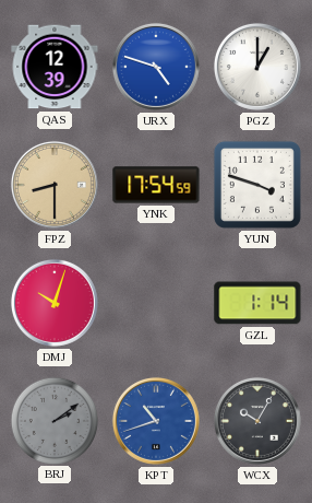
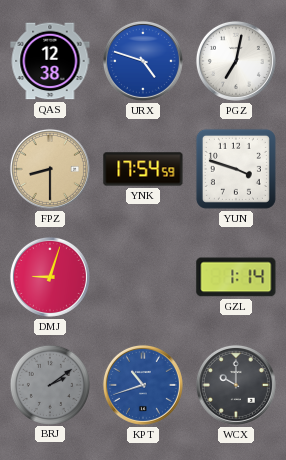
QAS: 12:39 -> 12:38 (50, 61)
PGZ: 1:00 -> 7:02 (236, 61)
DMJ: 10:03 -> 9:03 (50, 277)
WCX: 10:05 -> 10:00 (236, 385)
